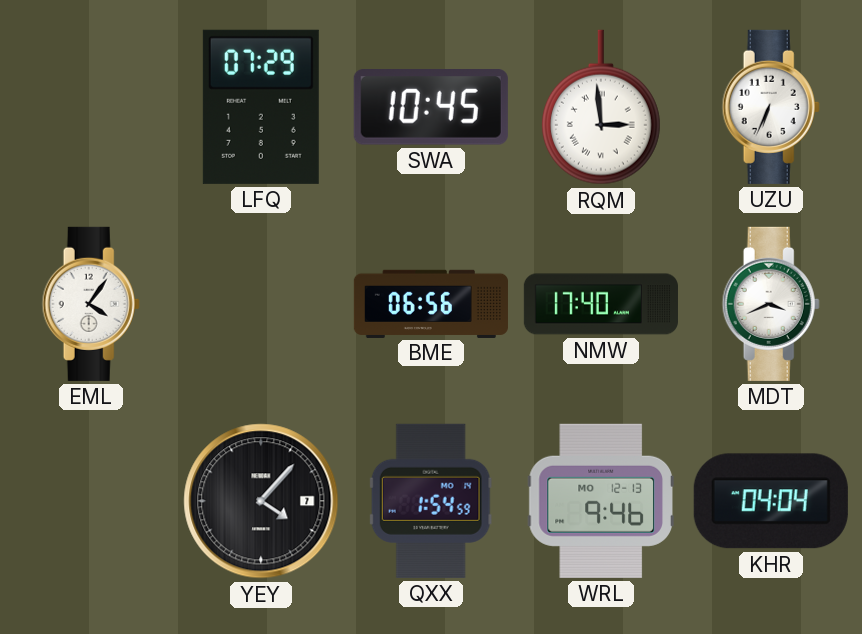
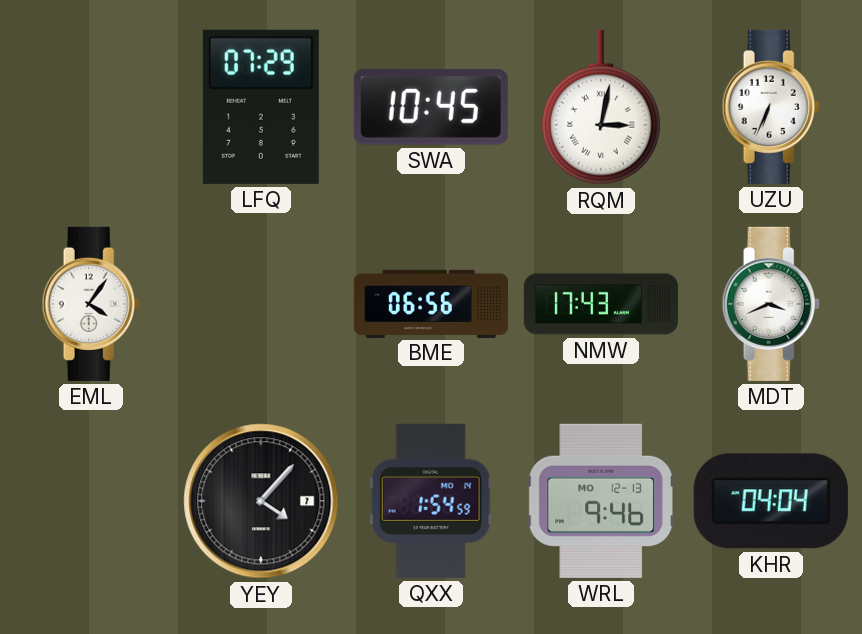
RQM: 2:59 -> 3:02 (601, 107)
NMW: 17:40 -> 17:43 (601, 304)
